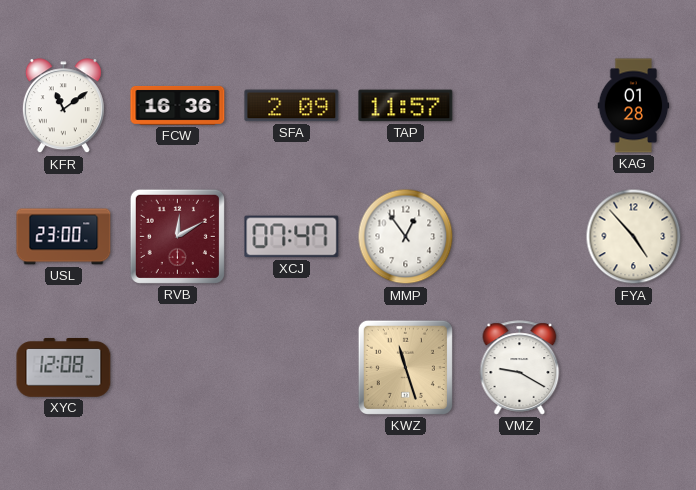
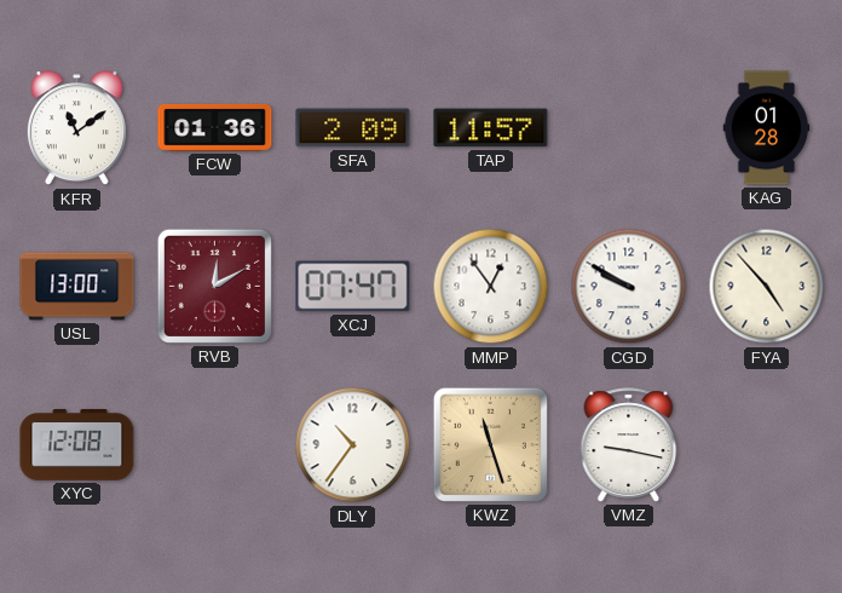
FCW: 16:36 -> 01:36 (215, 127)
USL: 23:00 -> 13:00 (77, 287)
CGD: none -> 9:50 (629, 287)
DLY: none -> 10:36 (353, 445)
VMZ: 9:20 -> 9:17 (629, 445)
